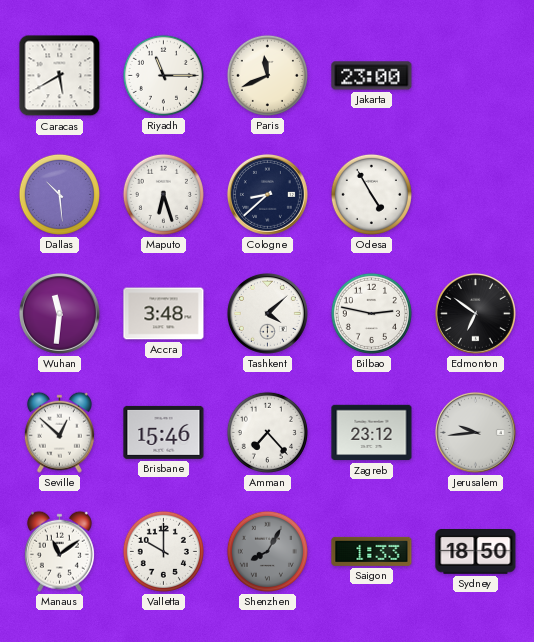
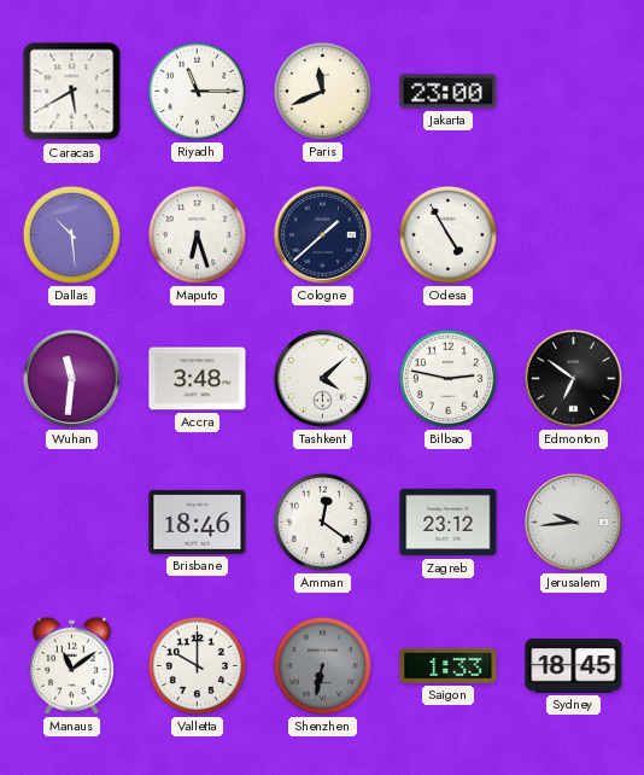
Cologne: 8:38 -> 1:38 (322, 234)
Seville: 12:52 -> none (59, 432)
Brisbane: 15:46 -> 18:46 (198, 521)
Amman: 7:23 -> 12:21 (322, 521)
Shenzhen: 8:05 -> 6:32 (322, 665)
Sydney: 18:50 -> 18:45 (574, 666)
